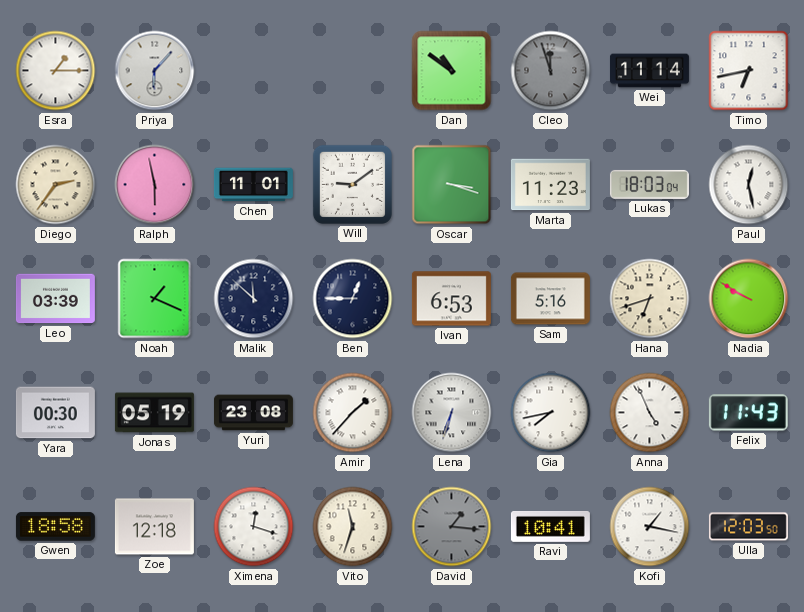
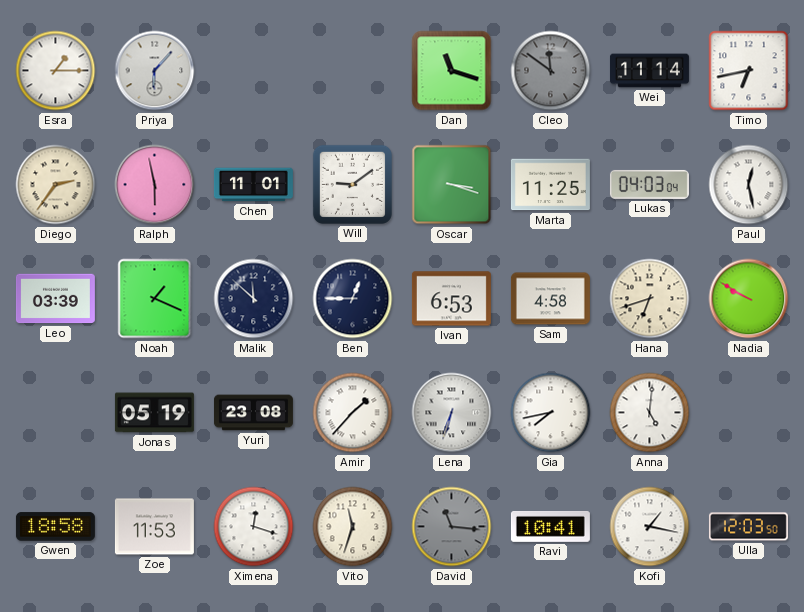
Dan: 10:51 -> 11:18 (452, 71)
Cleo: 11:57 -> 11:51 (551, 71)
Marta: 11:23 -> 11:25 (550, 185)
Lukas: 18:03 -> 04:03 (649, 184)
Sam: 5:16 -> 4:58 (550, 299)
Yara: 00:30 -> none (55, 413)
Anna: 4:56 -> 5:01 (650, 413)
Felix: 11:43 -> none (748, 413)
Zoe: 12:18 -> 11:53 (154, 527)
David: 1:16 -> 11:16 (452, 527)
